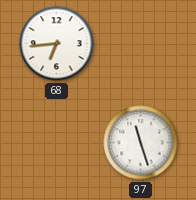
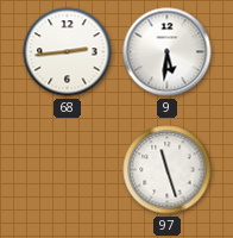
68: 6:44 -> 2:44 (68, 52)
9: none -> 5:31 (168, 52)
